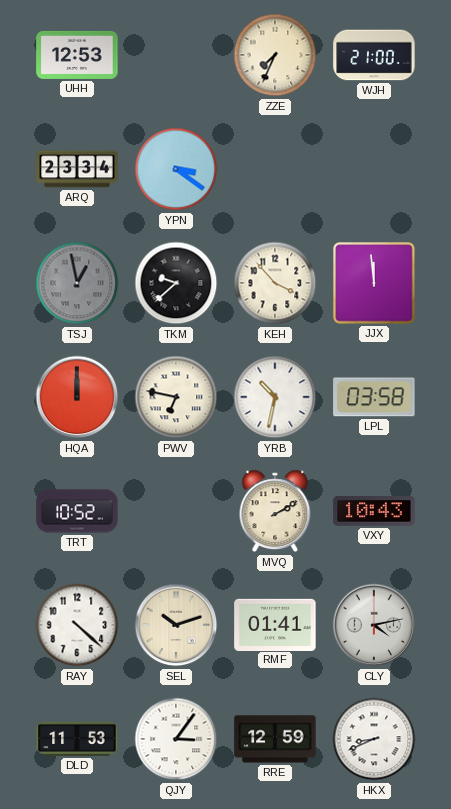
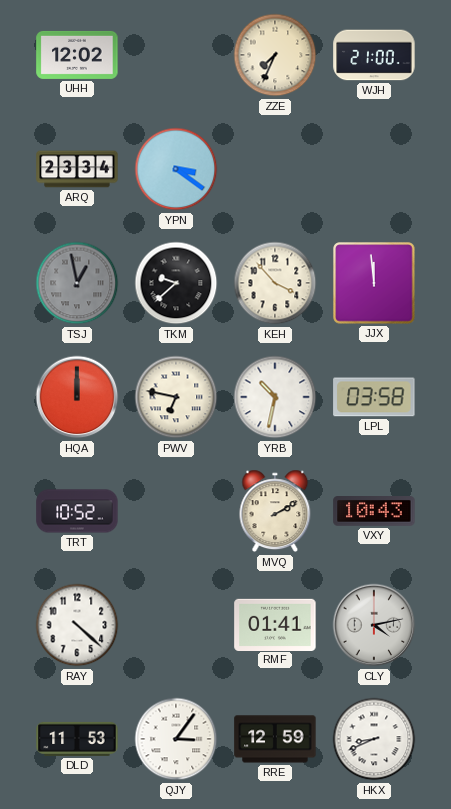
UHH: 12:53 -> 12:02 (77, 55)
SEL: 10:12 -> none (176, 625)
